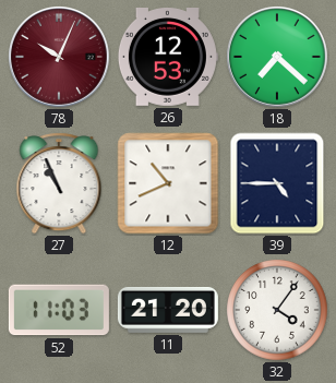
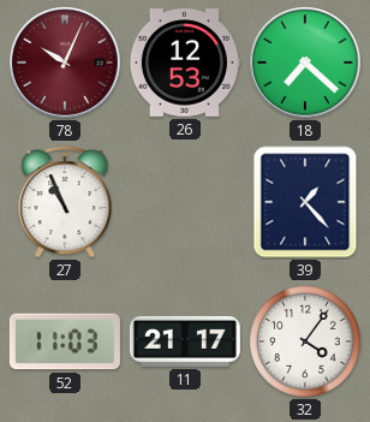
12: 10:41 -> none (168, 183)
39: 4:45 -> 1:23 (305, 202)
11: 21:20 -> 21:17 (185, 341)
